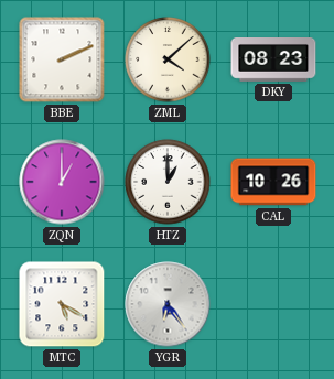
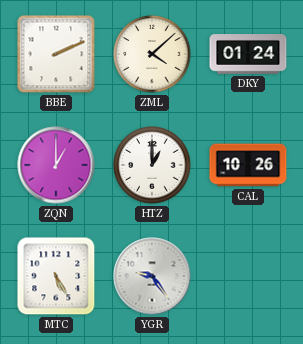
DKY: 08:23 -> 01:24 (248, 55)
MTC: 5:20 -> 5:25 (56, 276)
YGR: 6:24 -> 9:24 (152, 276)
